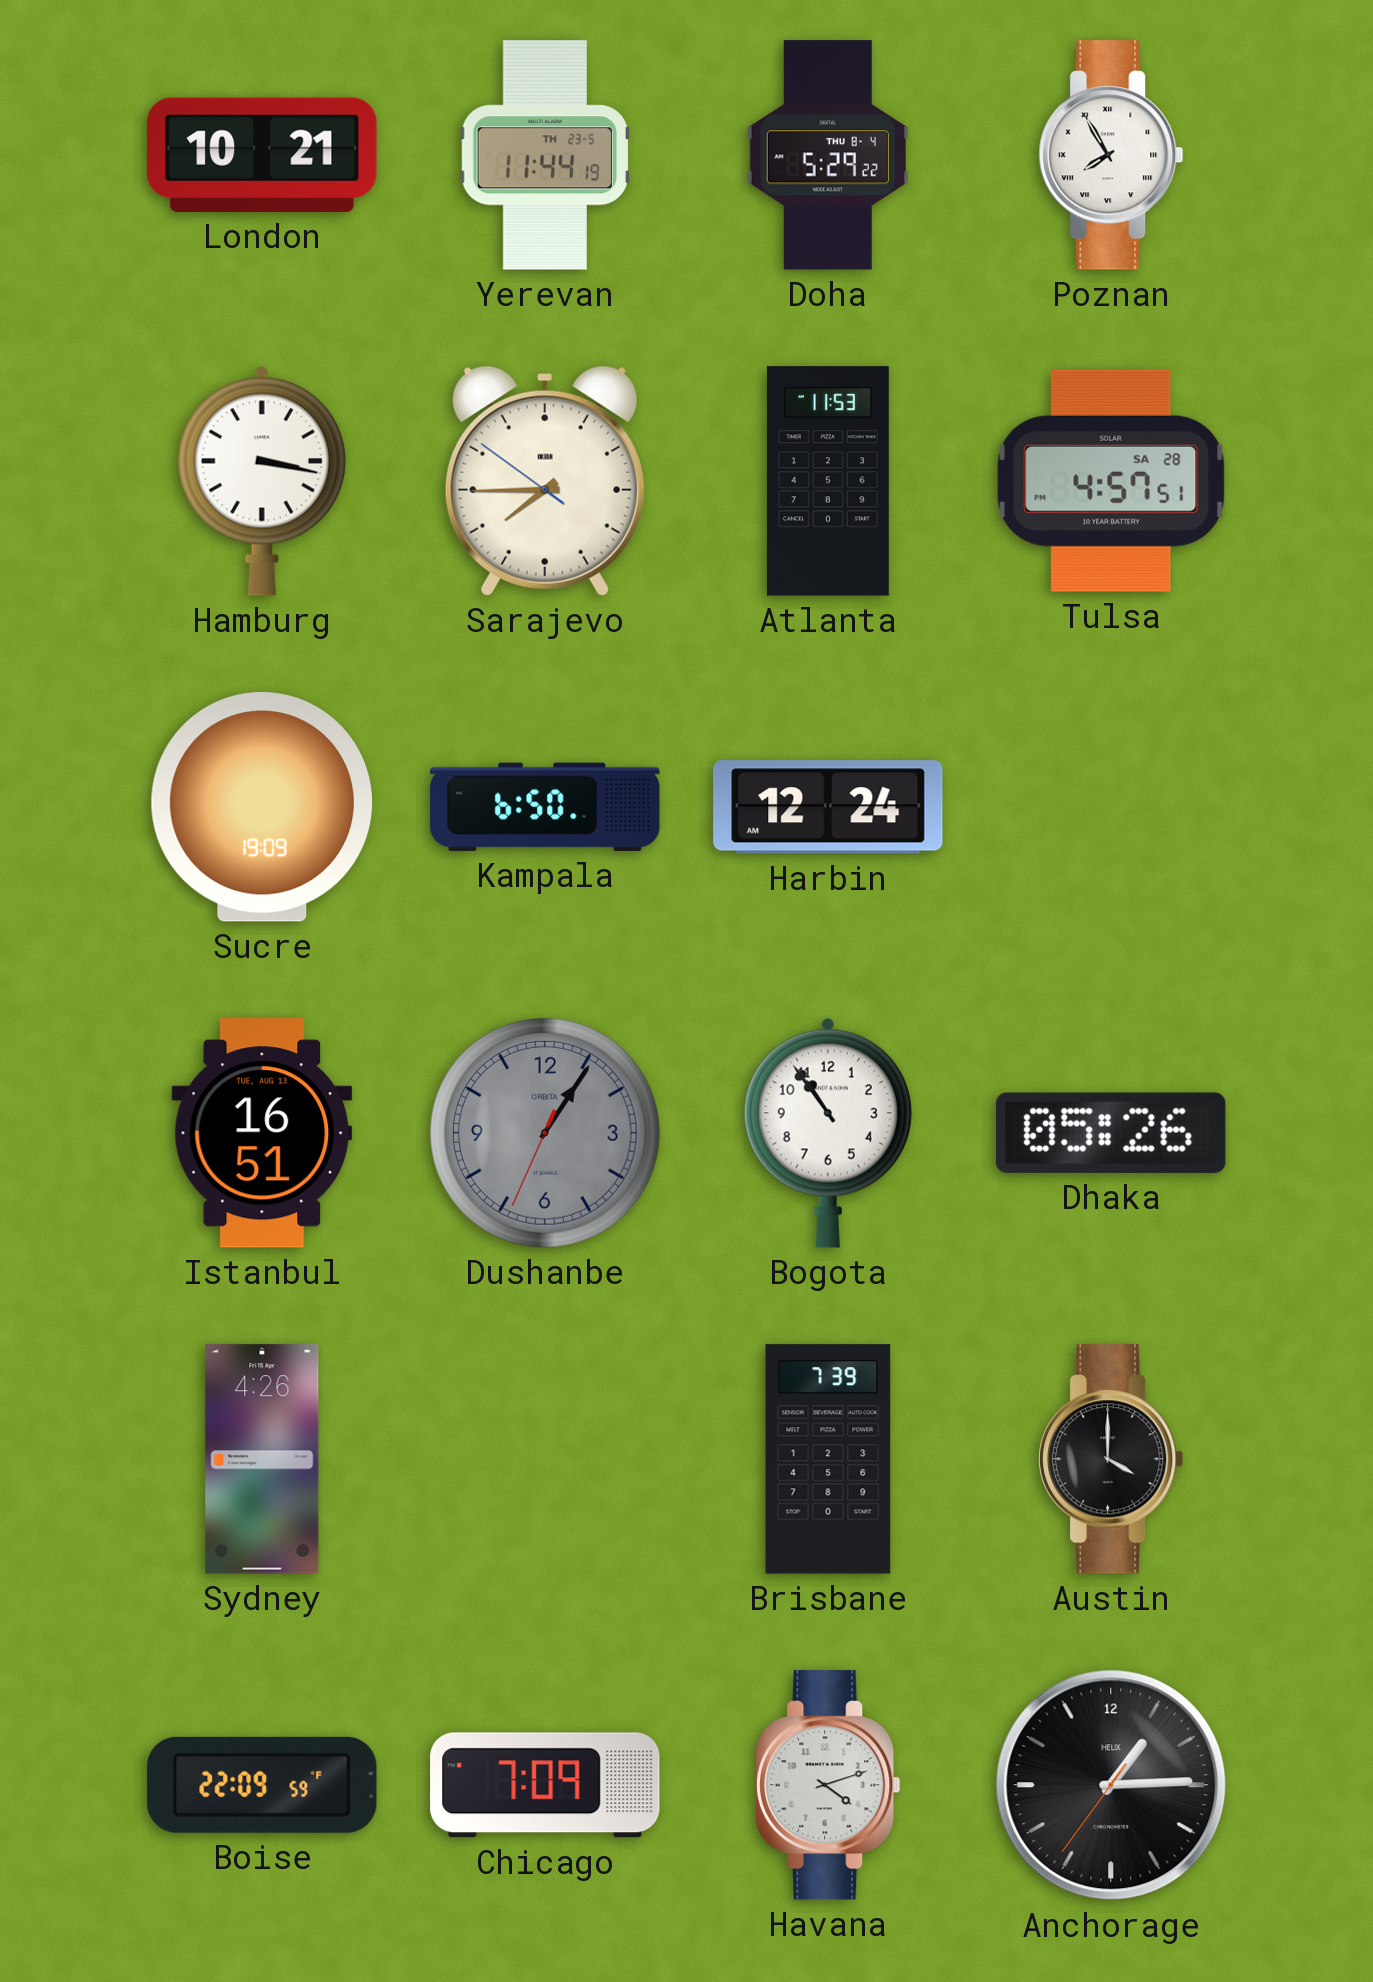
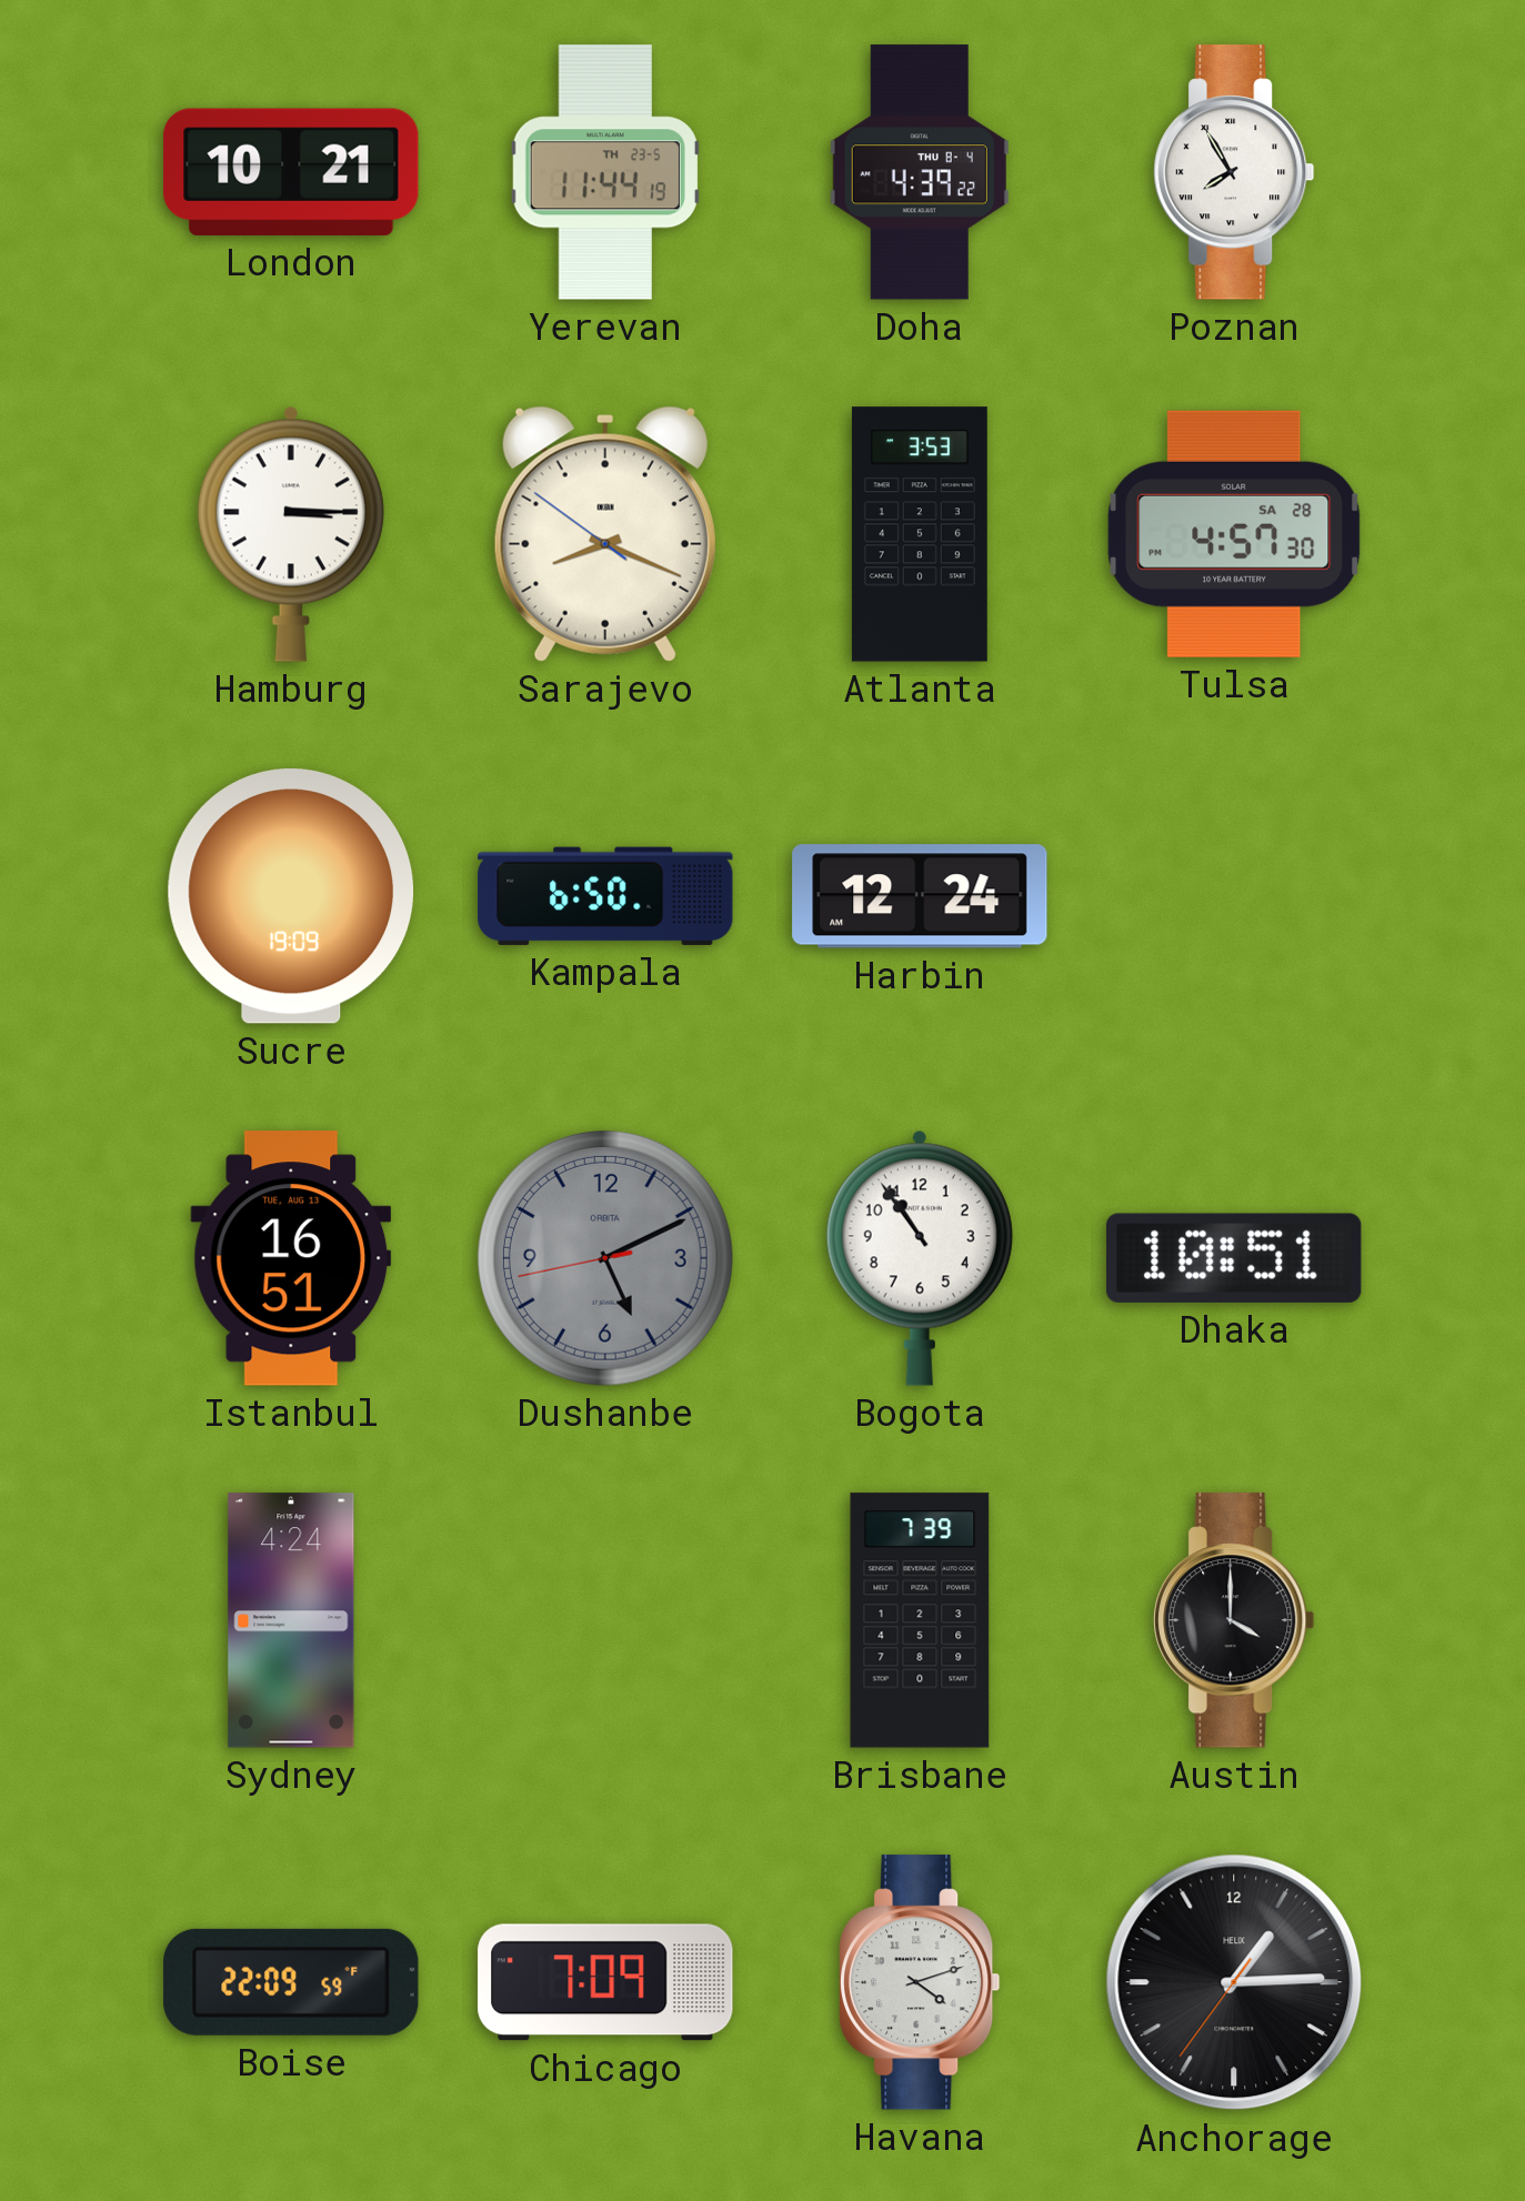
Doha: 5:29 -> 4:39 (920, 172)
Hamburg: 3:17 -> 3:15 (291, 534)
Sarajevo: 7:44 -> 8:18 (605, 534)
Atlanta: 11:53 -> 3:53 (920, 534)
Tulsa: 4:57:51 -> 4:57:30 (1234, 534)
Dushanbe: 1:05 -> 5:10 (605, 1258)
Dhaka: 05:26 -> 10:51 (1235, 1258)
Sydney: 4:26 -> 4:24 (291, 1620)
